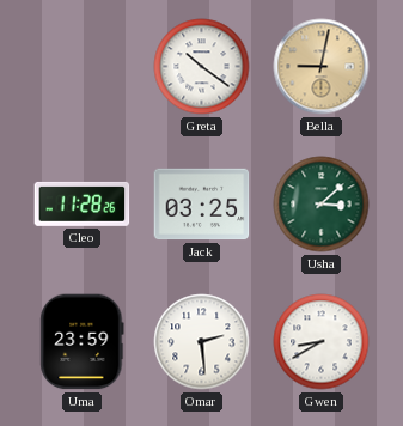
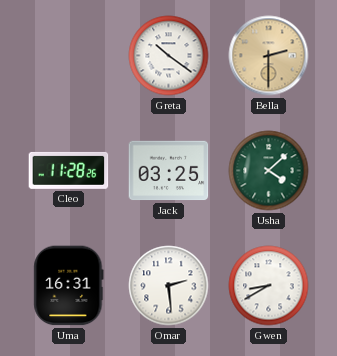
Bella: 9:02 -> 2:30 (269, 56)
Usha: 3:08 -> 4:08 (269, 171)
Uma: 23:59 -> 16:31 (69, 286)
